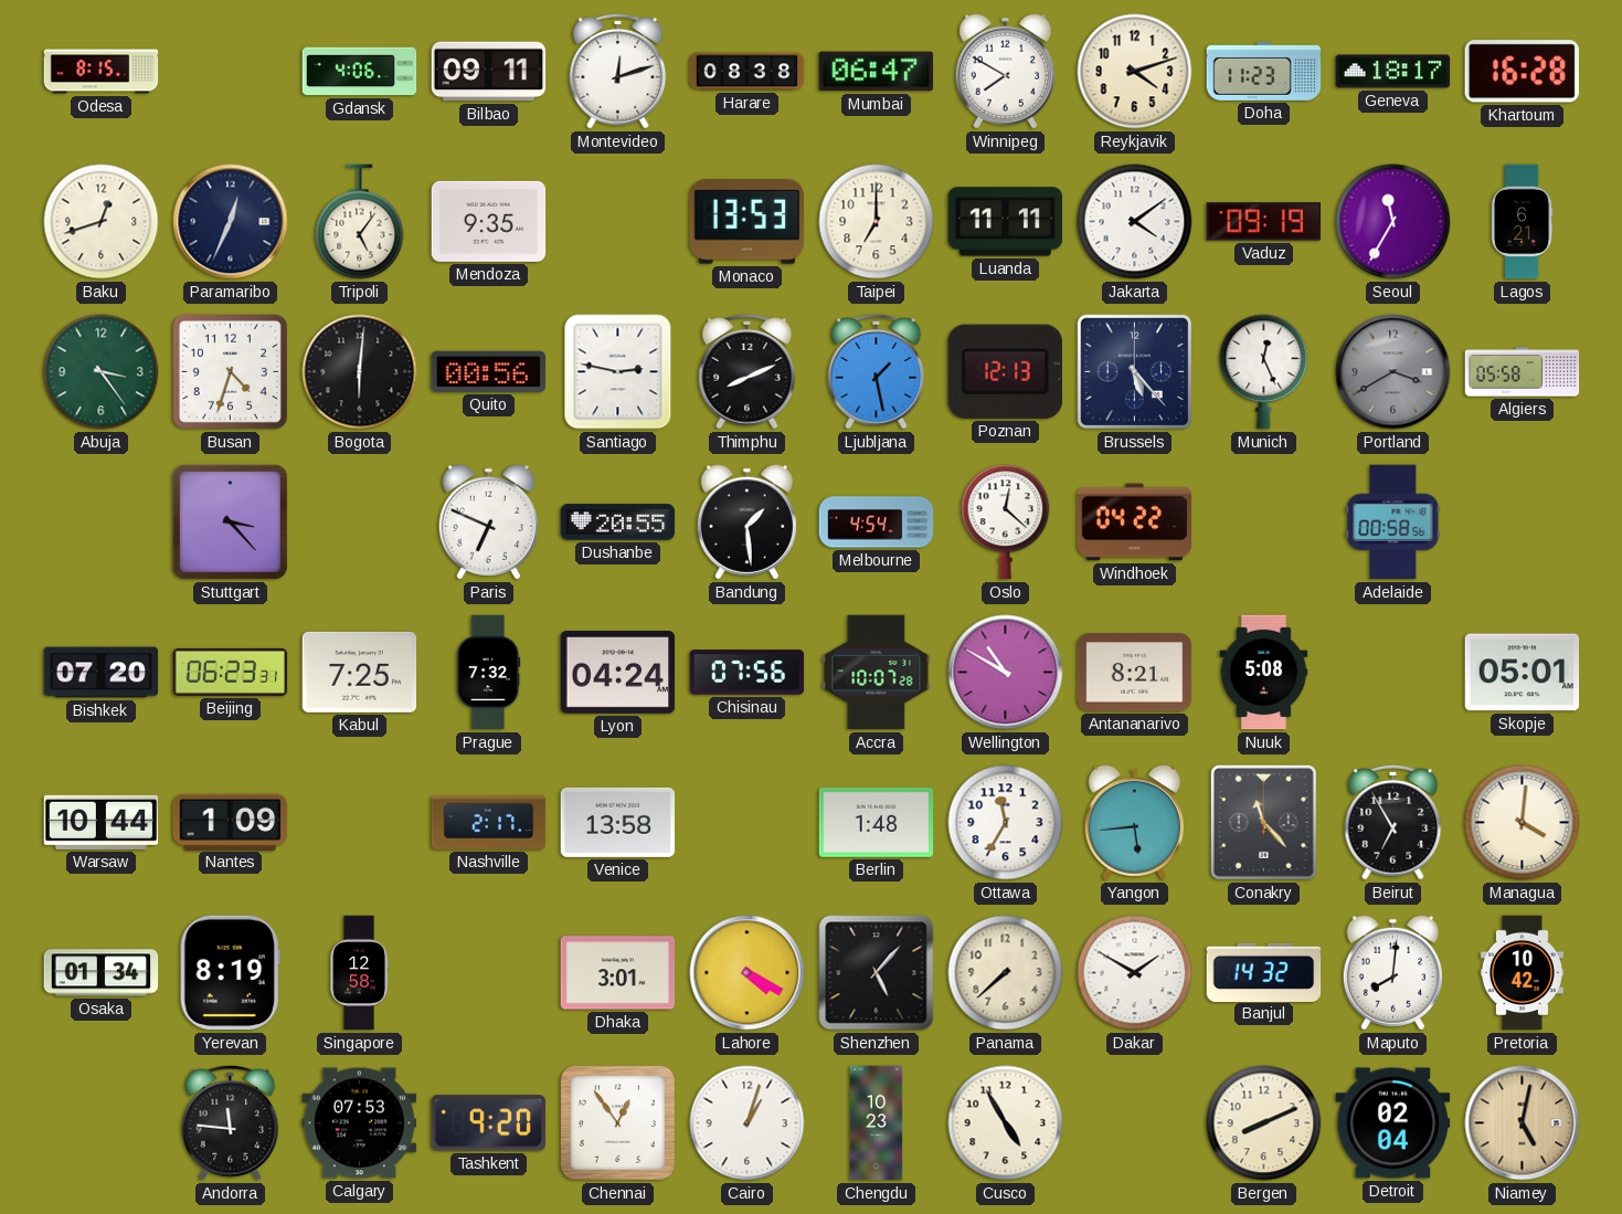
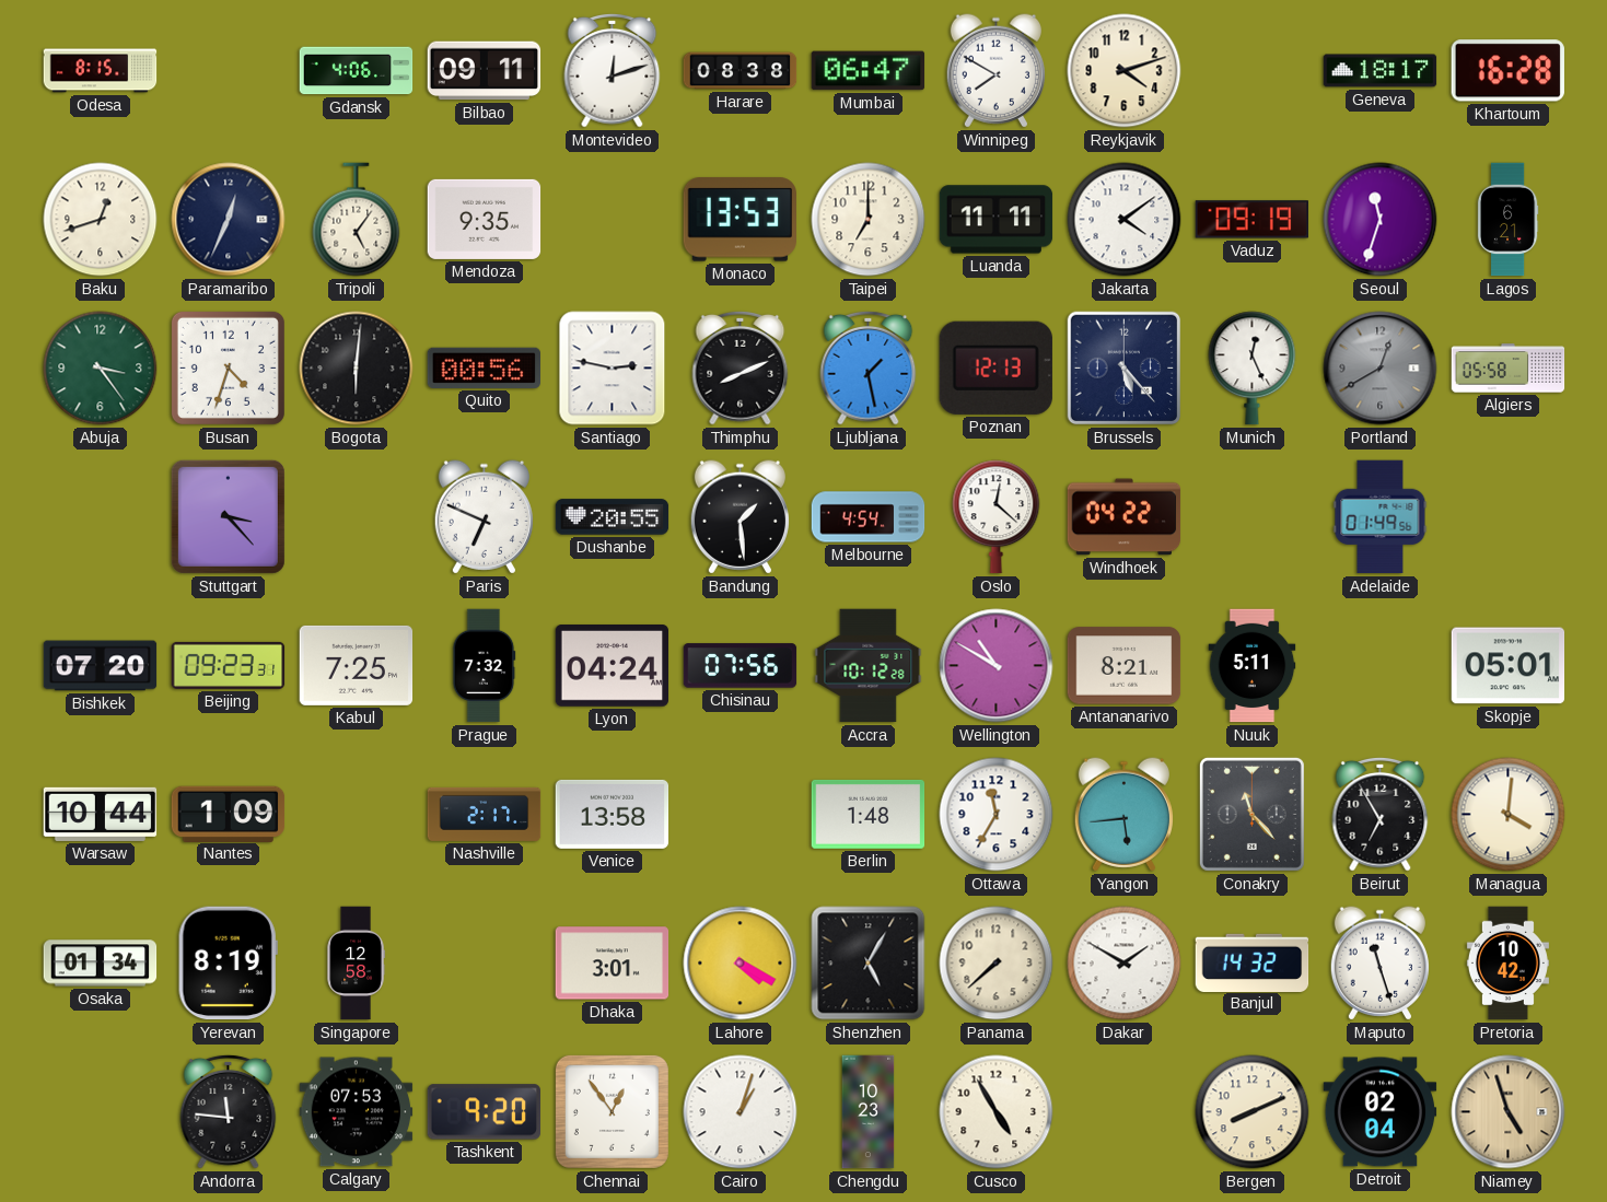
Doha: 11:23 -> none (1264, 71)
Seoul: 11:35 -> 11:33 (1381, 220)
Portland: 3:40 -> 12:40 (1381, 369)
Adelaide: 00:58 -> 01:49 (1381, 517)
Beijing: 06:23 -> 09:23 (229, 665)
Accra: 10:07 -> 10:12 (869, 666)
Nuuk: 5:08 -> 5:11 (1253, 666)
Shenzhen: 5:07 -> 5:05 (869, 964)
Maputo: 8:01 -> 11:27 (1379, 964)
Niamey: 5:02 -> 4:57 (1509, 1112)
